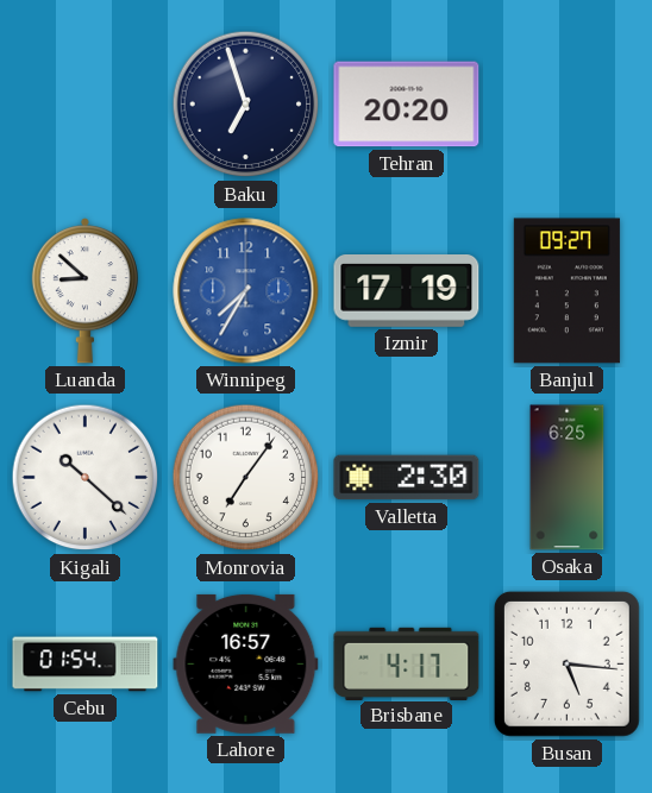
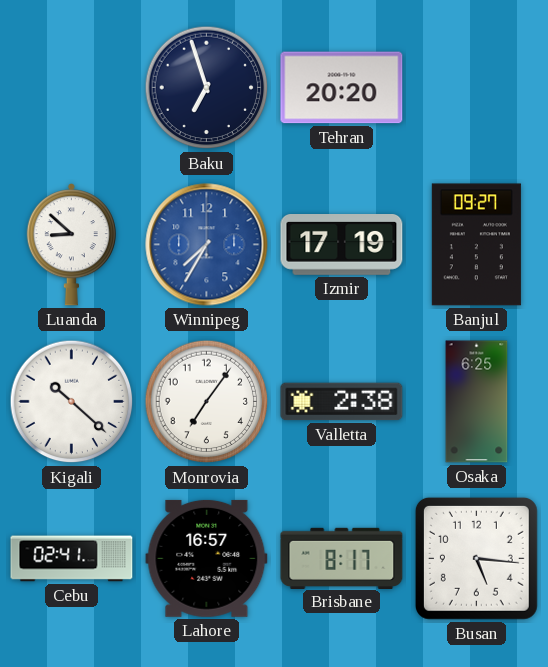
Valletta: 2:30 -> 2:38 (342, 402)
Cebu: 01:54 -> 02:41 (72, 559)
Brisbane: 4:17 -> 8:17 (342, 558)
